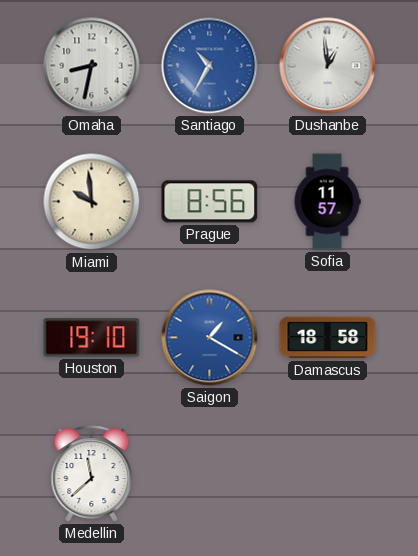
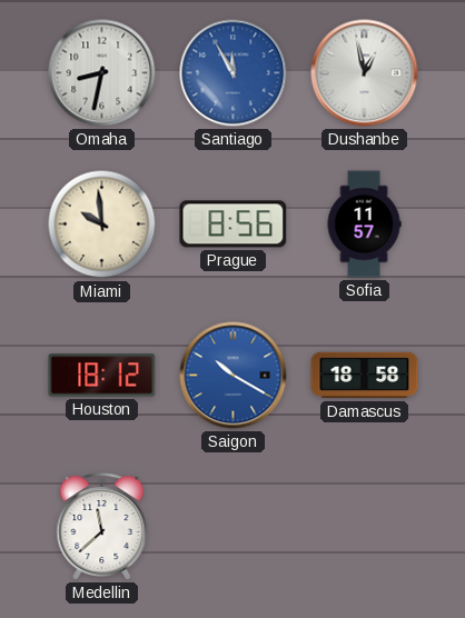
Santiago: 10:35 -> 11:55 (234, 73)
Dushanbe: 12:59 -> 12:58 (365, 73)
Houston: 19:10 -> 18:12 (102, 376)
Saigon: 1:20 -> 10:20 (234, 376)
